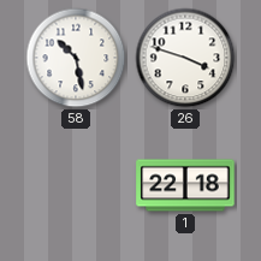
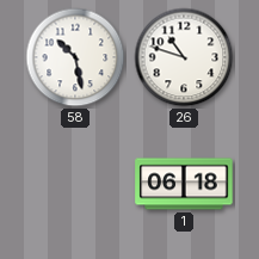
26: 3:48 -> 10:48 (184, 57)
1: 22:18 -> 06:18 (184, 184)
